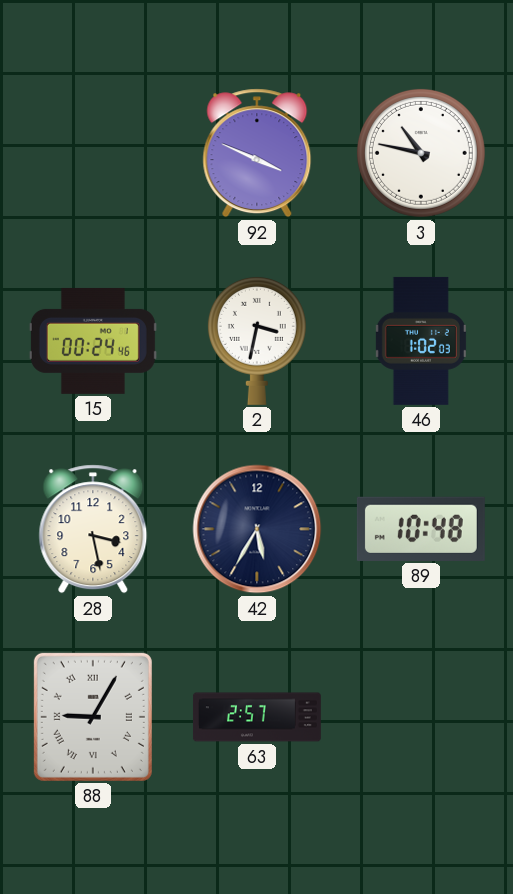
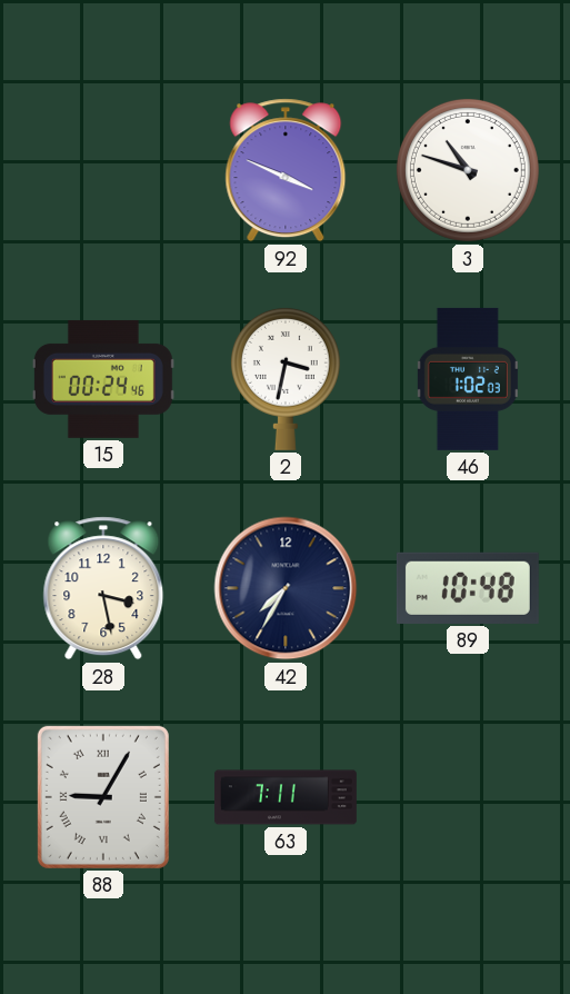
3: 10:47 -> 10:48 (468, 170)
42: 5:35 -> 7:35 (286, 588)
63: 2:57 -> 7:11 (286, 797)
